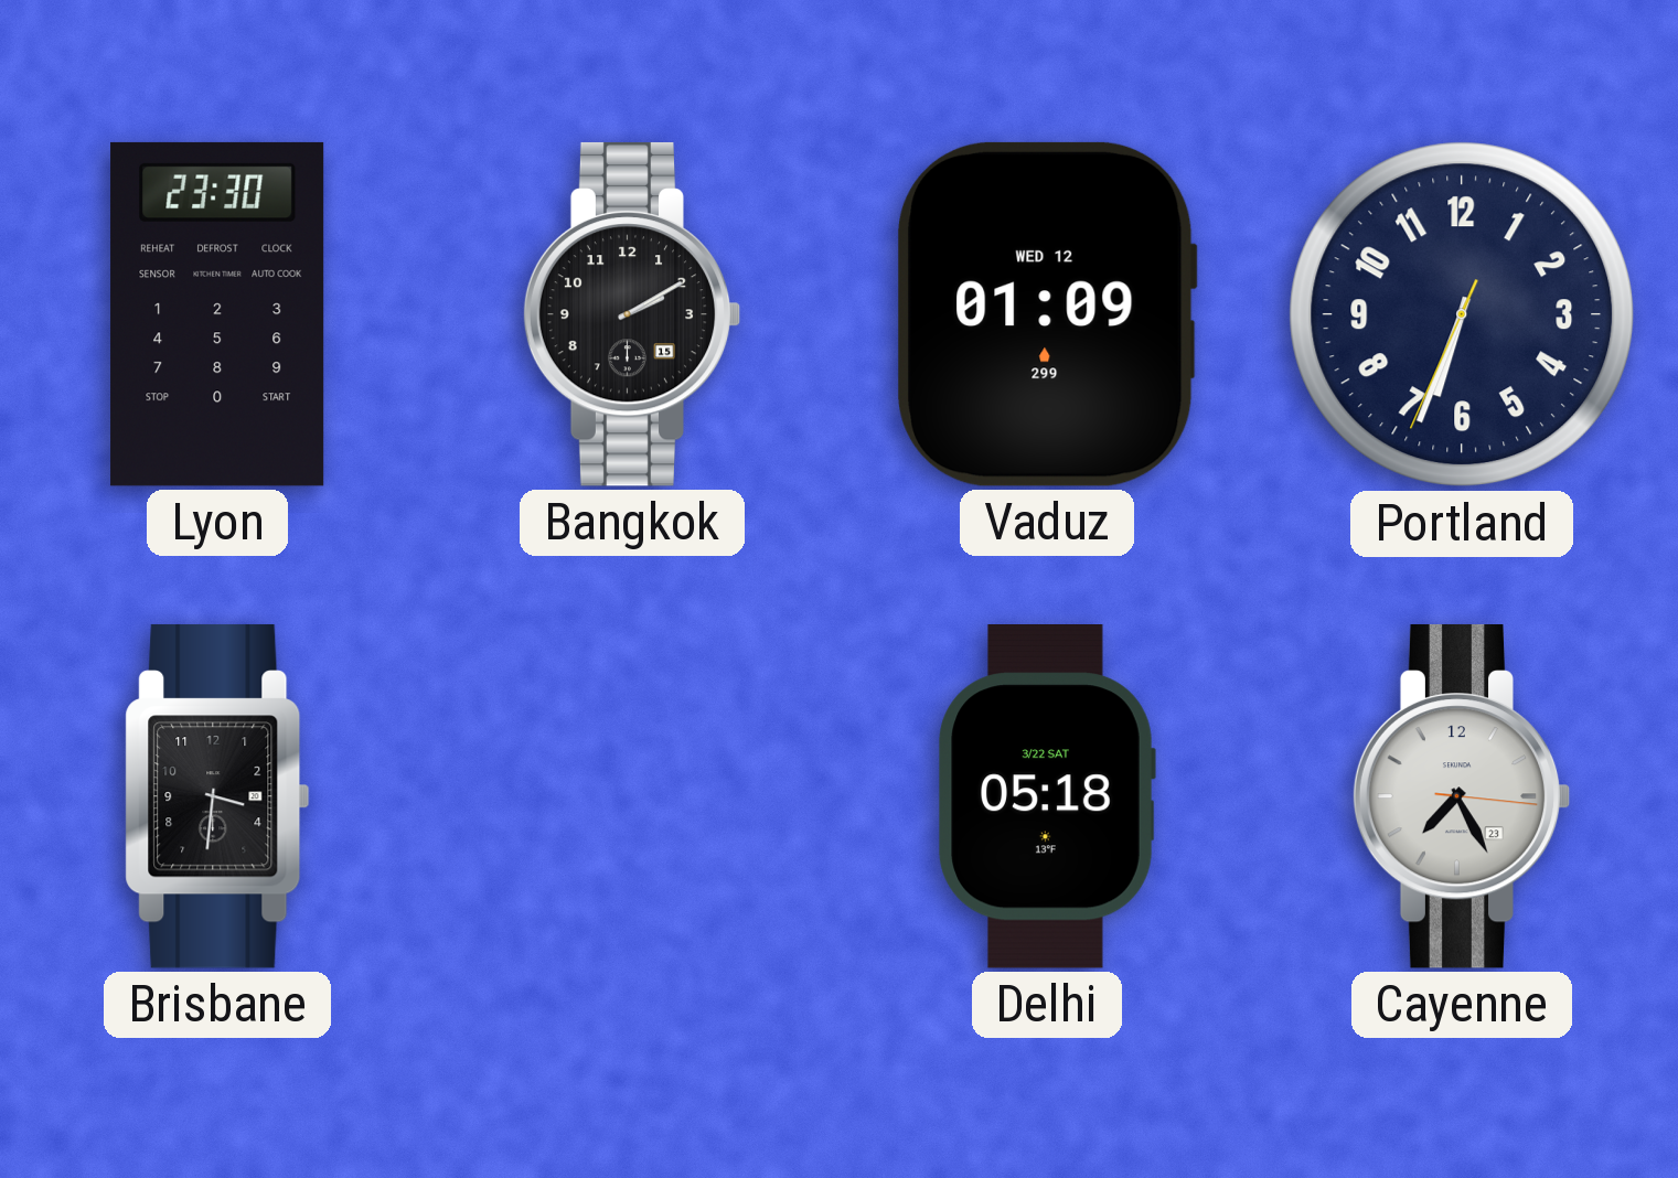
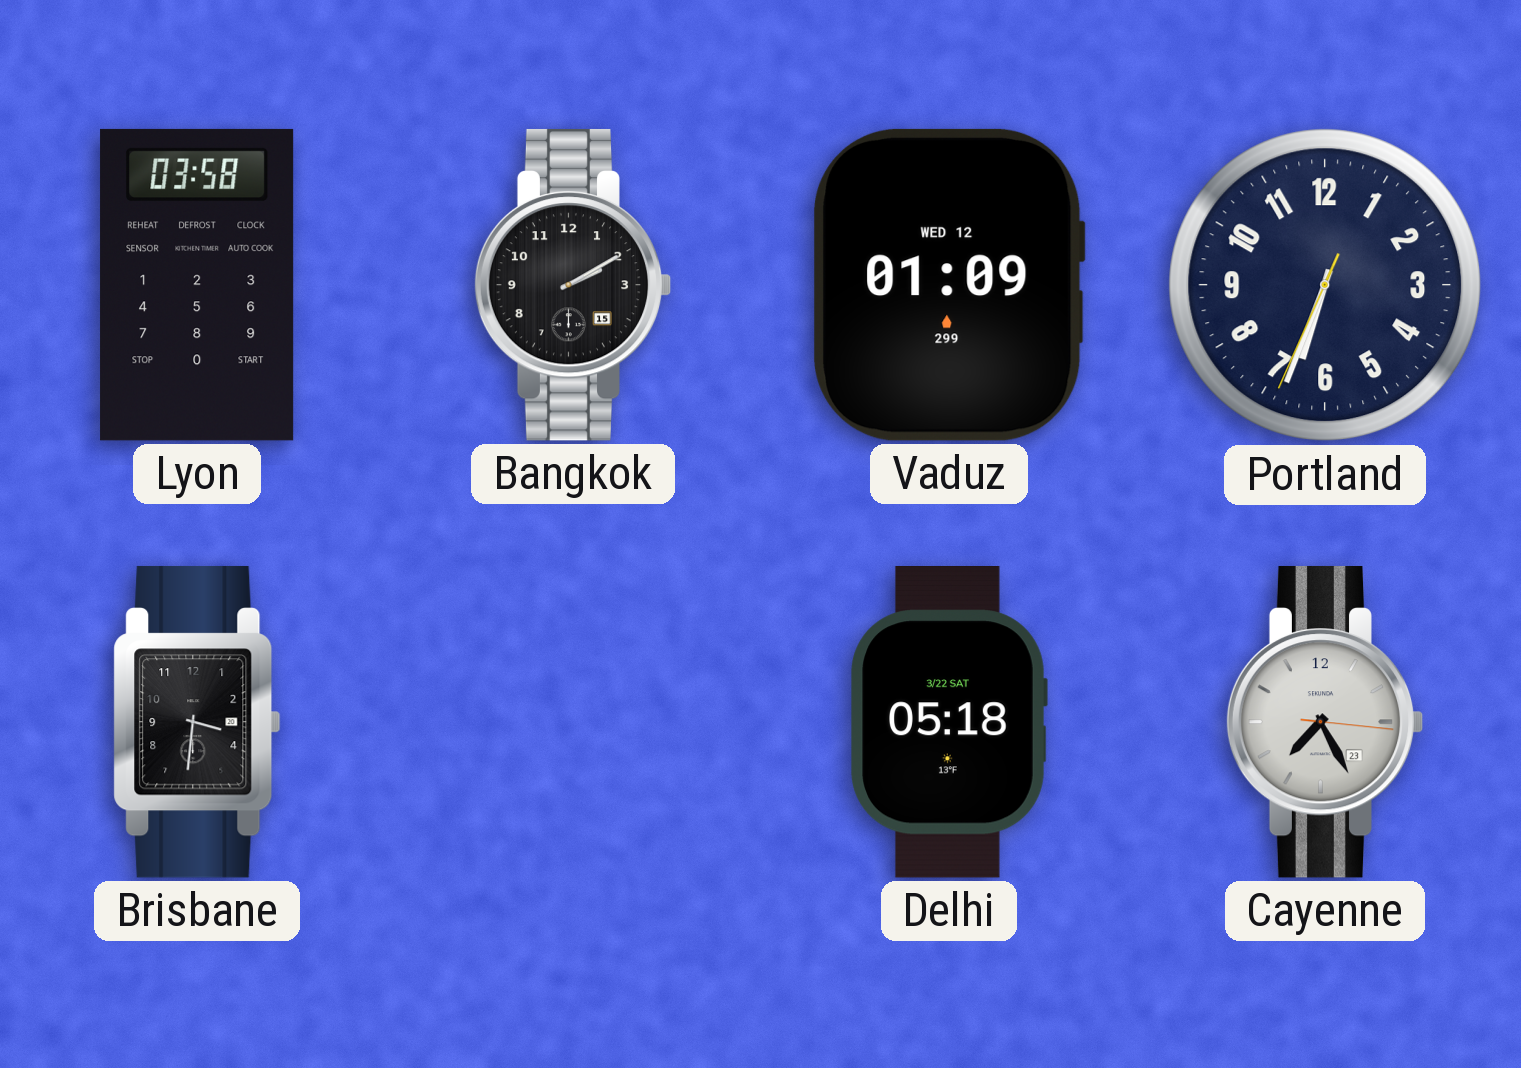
Lyon: 23:30 -> 03:58 (197, 285)
